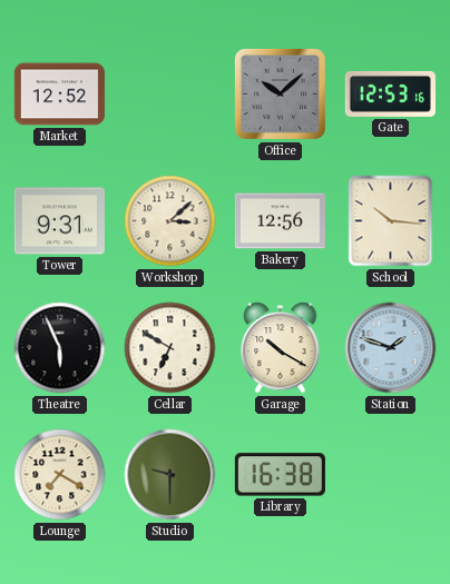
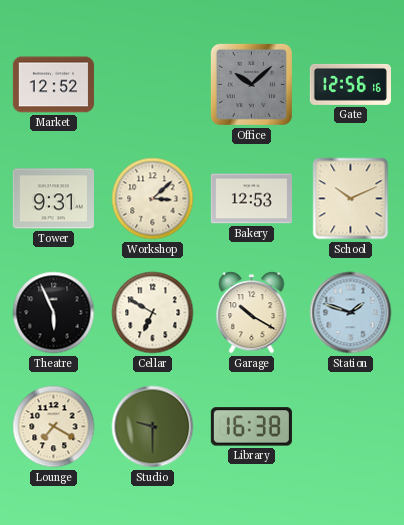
Gate: 12:53 -> 12:56 (350, 84)
Bakery: 12:56 -> 12:53 (251, 199)
School: 10:16 -> 10:11 (351, 199)
